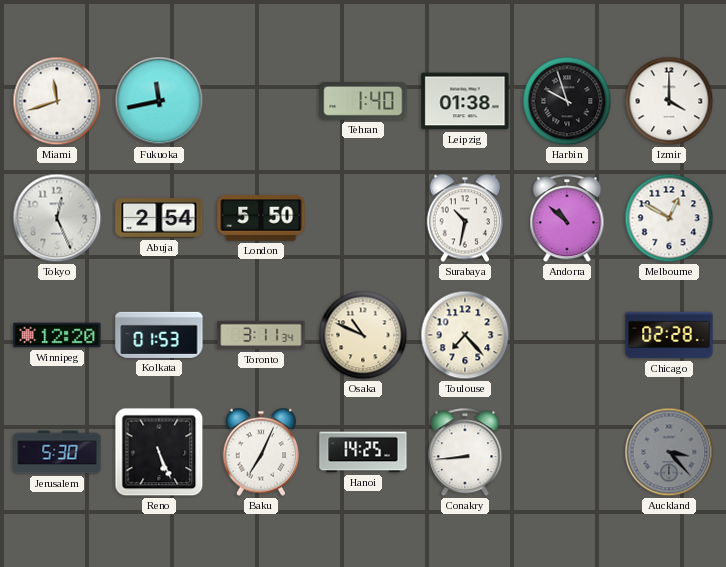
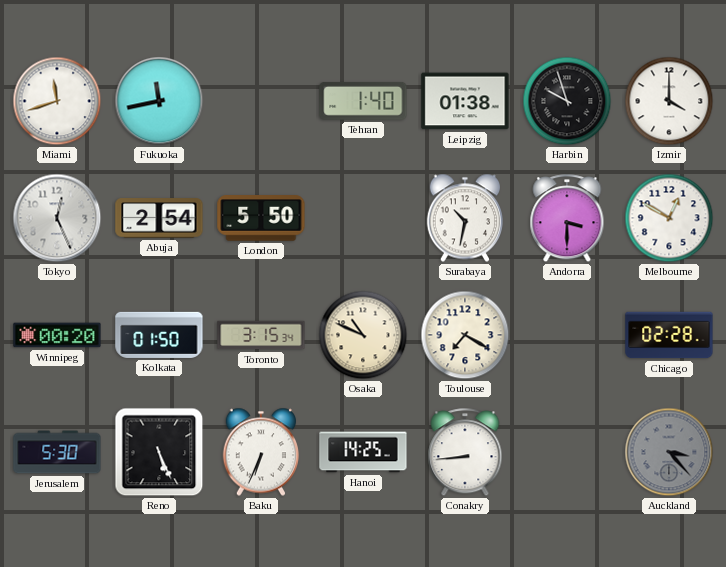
Andorra: 10:52 -> 3:30 (567, 219)
Winnipeg: 12:20 -> 00:20 (57, 335)
Kolkata: 01:53 -> 01:50 (159, 335)
Toronto: 3:11 -> 3:15 (261, 335)
Toulouse: 7:23 -> 7:20 (465, 335)
Baku: 7:04 -> 6:34 (261, 452)
